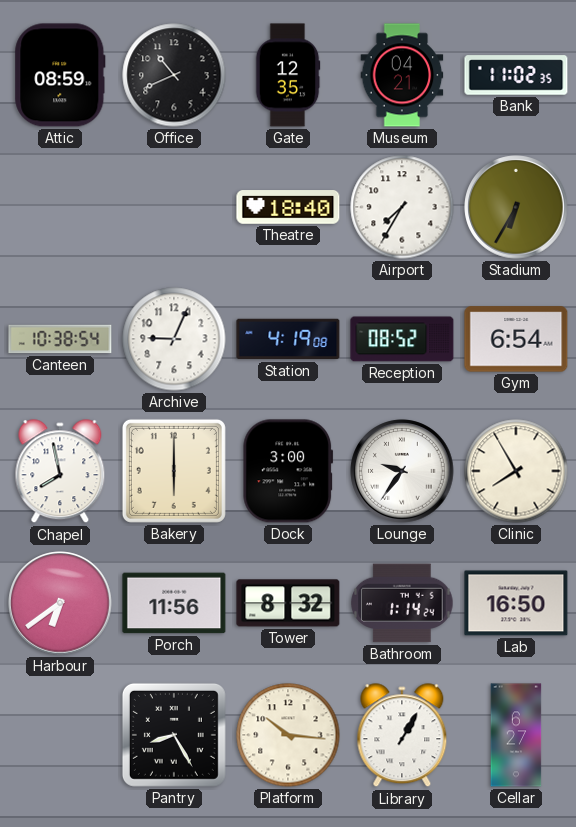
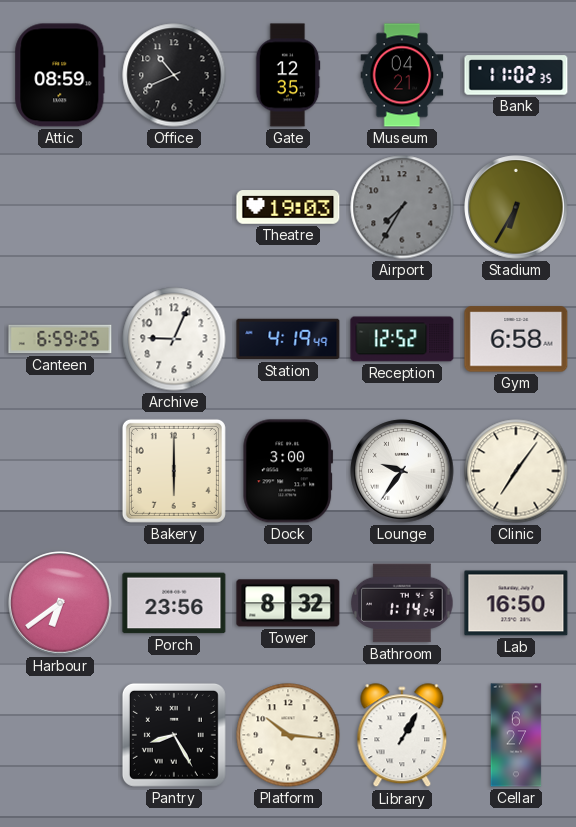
Theatre: 18:40 -> 19:03 (288, 207)
Airport dial: white -> grey (402, 207)
Canteen: 10:38 -> 6:59 (60, 339)
Station: 4:19:08 -> 4:19:49 (288, 339)
Reception: 08:52 -> 12:52 (402, 339)
Gym: 6:54 -> 6:58 (516, 339)
Chapel: 7:58 -> none (60, 472)
Clinic: 7:55 -> 7:06 (516, 471)
Porch: 11:56 -> 23:56 (174, 603)
